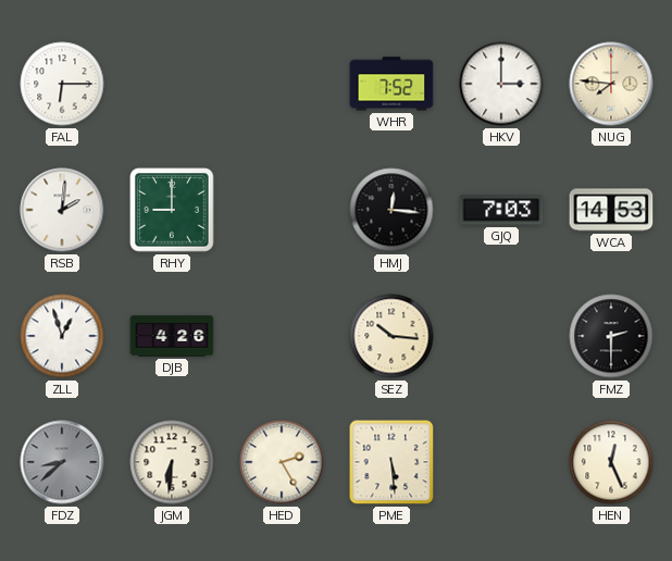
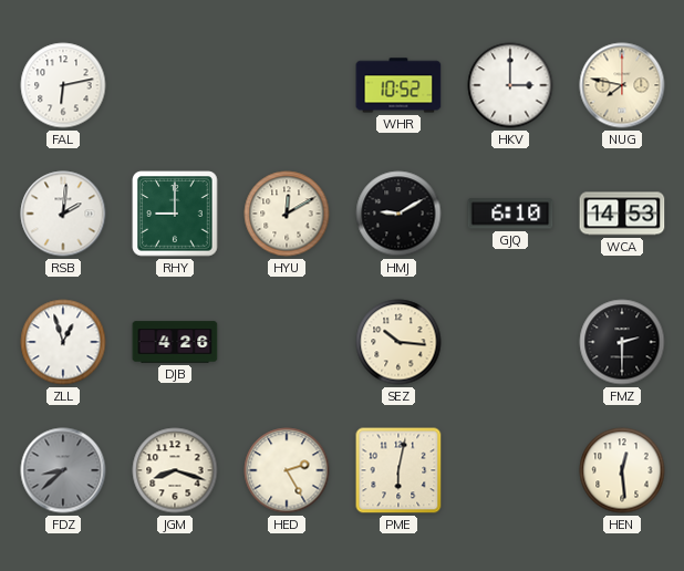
FAL: 6:15 -> 6:13 (63, 85)
WHR: 7:52 -> 10:52 (398, 85)
NUG: 7:46 -> 7:47 (622, 85)
HYU: none -> 12:10 (287, 214)
HMJ: 12:16 -> 9:10 (398, 214)
GJQ: 7:03 -> 6:10 (510, 214)
JGM: 6:31 -> 8:18 (175, 470)
PME: 5:29 -> 6:02 (398, 470)
HEN: 12:26 -> 12:29 (622, 470)
